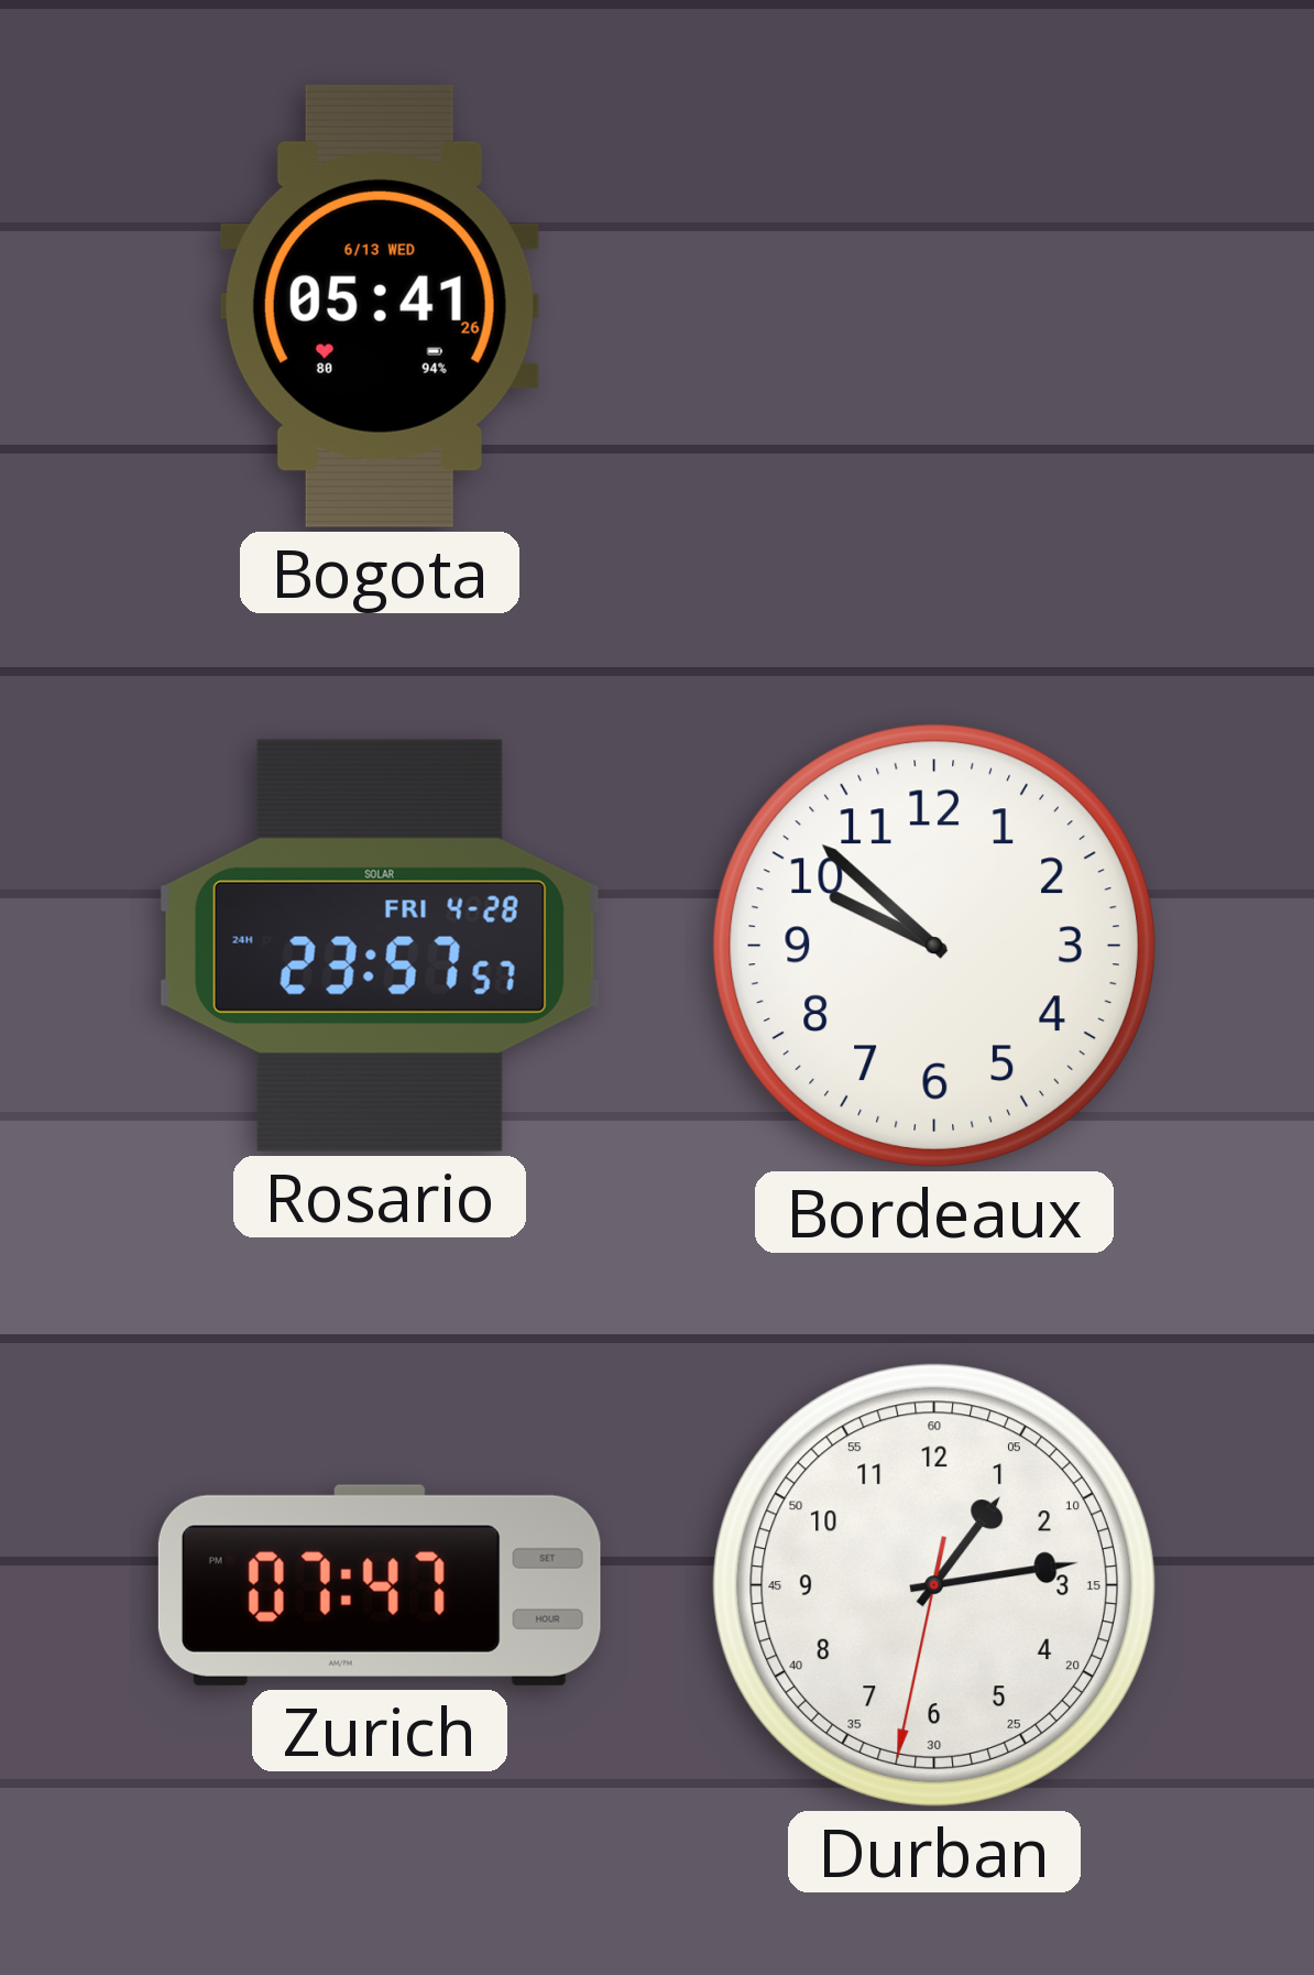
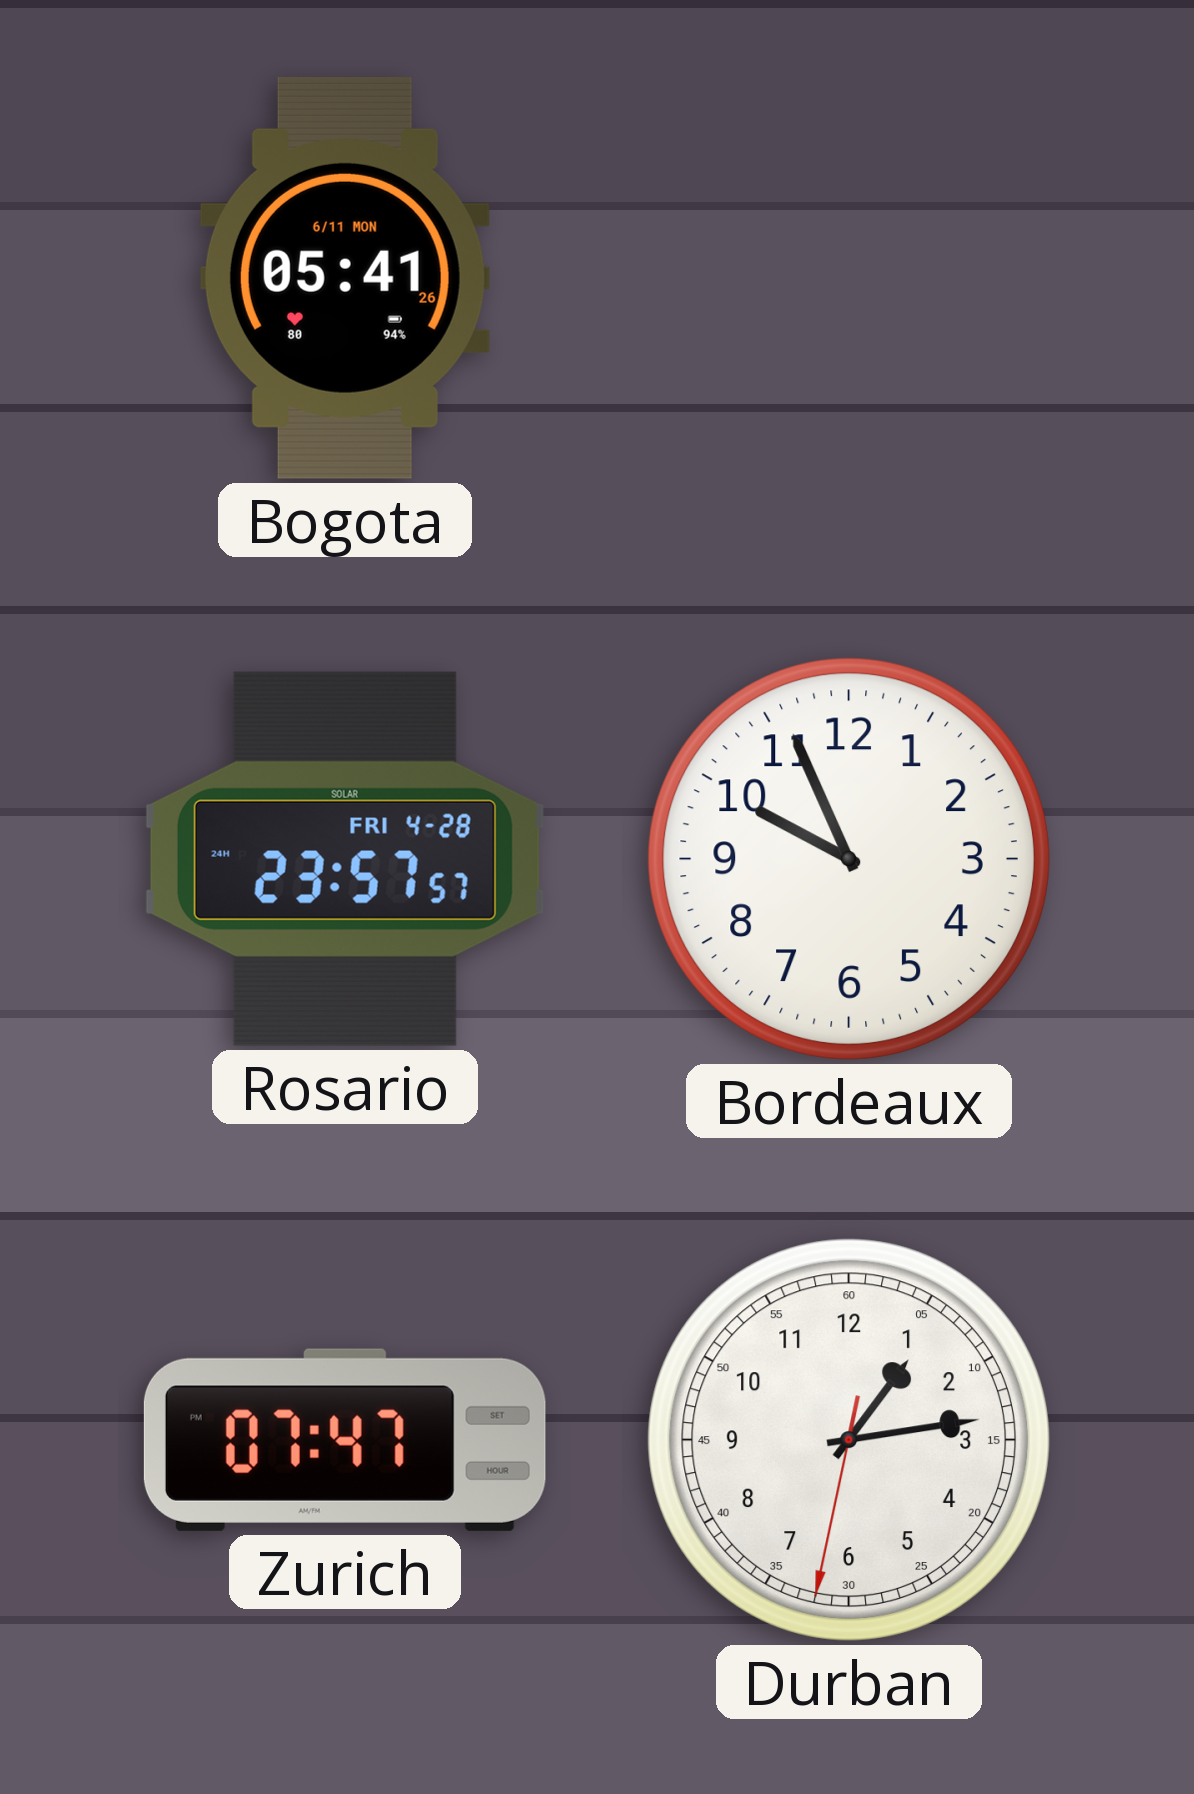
Bogota date: 6/13 WED -> 6/11 MON (345, 278)
Bordeaux: 9:52 -> 9:56 (849, 859)
